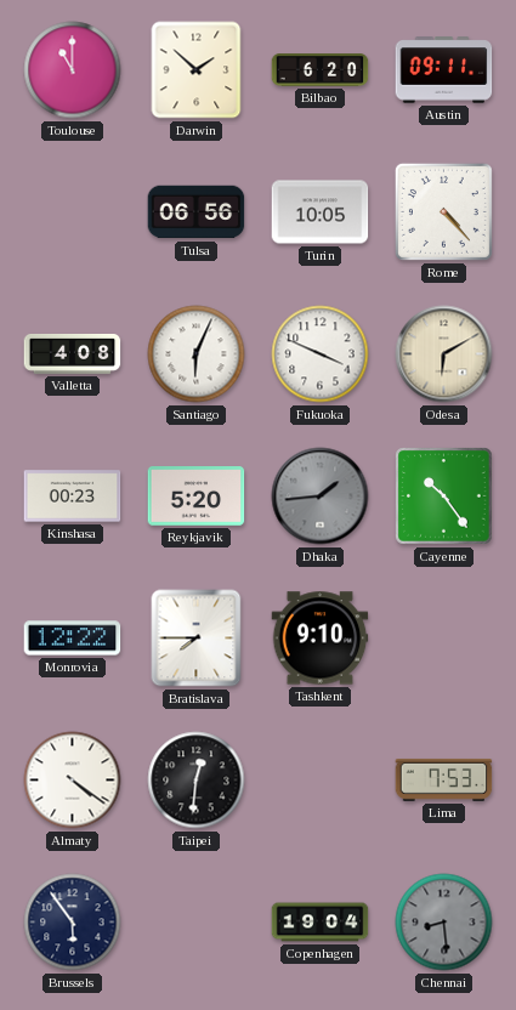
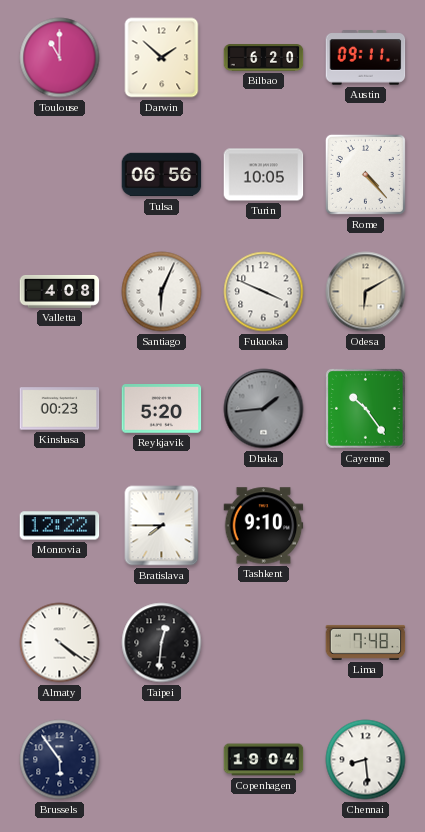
Lima: 7:53 -> 7:48 (366, 643)
Chennai dial: grey -> white (366, 760)
